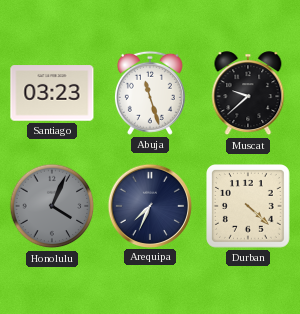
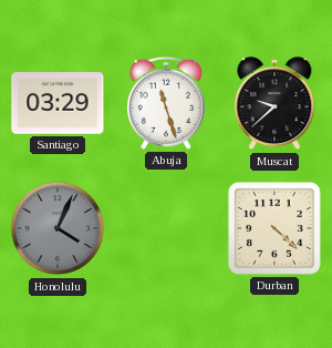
Santiago: 03:23 -> 03:29 (58, 103)
Arequipa: 7:34 -> none (149, 205)
